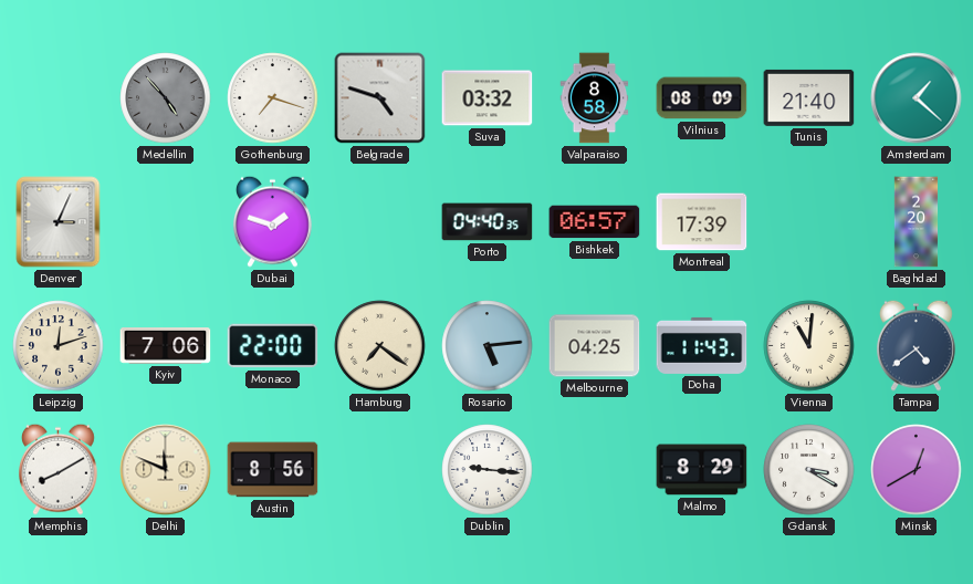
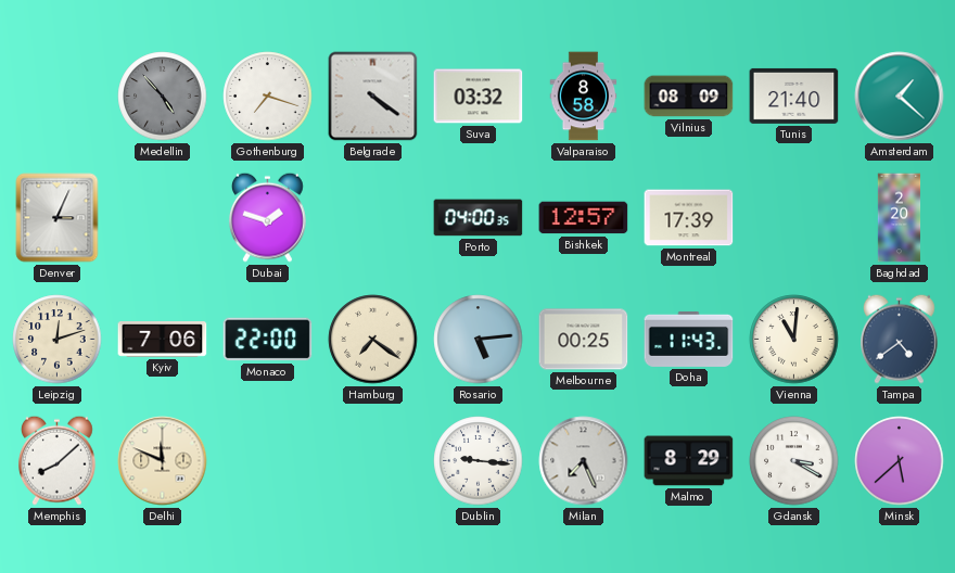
Belgrade: 4:48 -> 4:21 (373, 97)
Porto: 04:40 -> 04:00 (479, 218)
Bishkek: 06:57 -> 12:57 (584, 218)
Melbourne: 04:25 -> 00:25 (584, 340)
Memphis: 8:10 -> 8:08 (56, 460)
Austin: 8:56 -> none (273, 470)
Milan: none -> 7:26 (584, 461)
Minsk: 12:40 -> 5:38 (900, 461)
